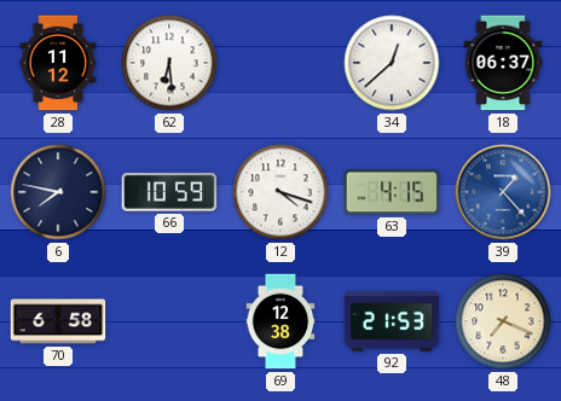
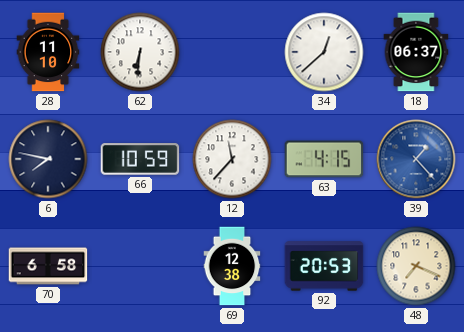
28: 11:12 -> 11:10 (48, 52)
62: 6:29 -> 6:31 (140, 52)
12: 4:18 -> 11:37 (232, 159)
92: 21:53 -> 20:53 (324, 266)
